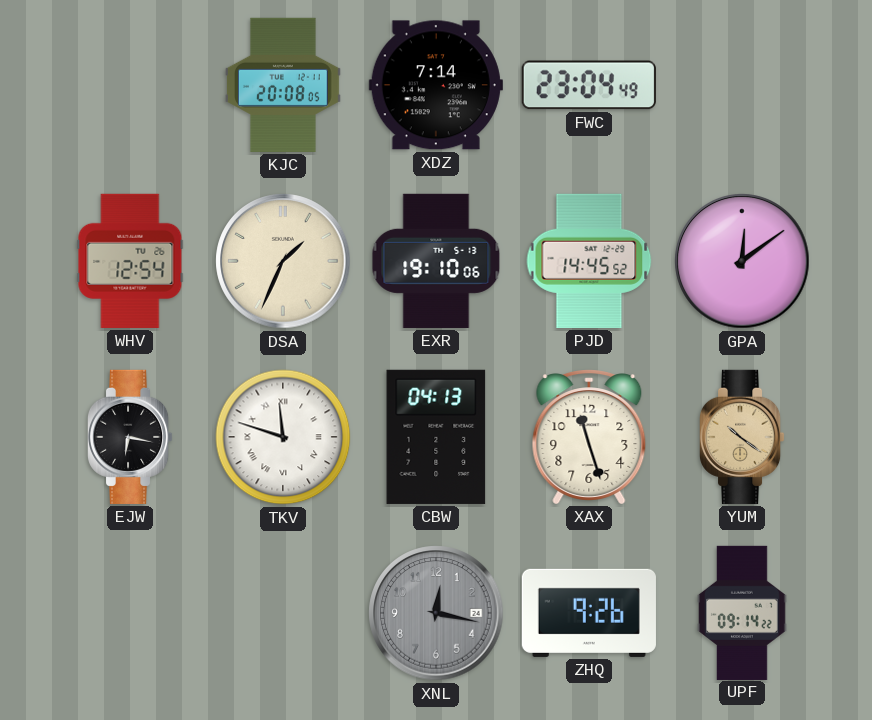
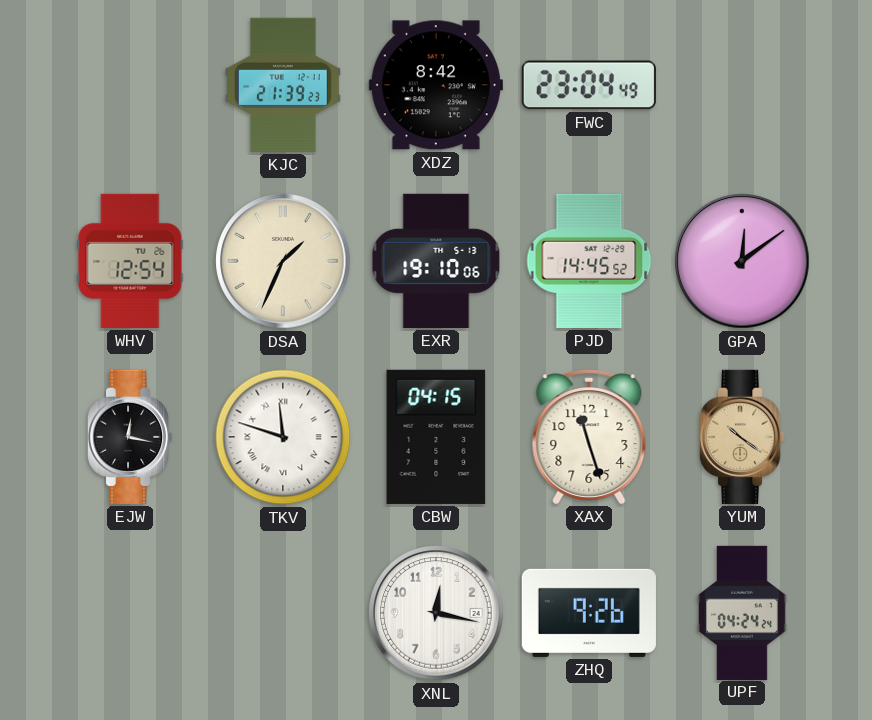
KJC: 20:08 -> 21:39 (284, 85)
XDZ: 7:14 -> 8:42 (436, 85)
EJW: 6:17 -> 12:17 (130, 437)
CBW: 04:13 -> 04:15 (436, 437)
XNL dial: grey -> white (436, 613)
UPF: 09:14 -> 04:24 (742, 612)
